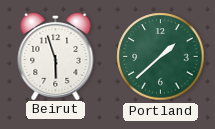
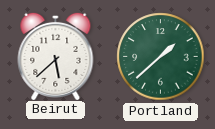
Beirut: 5:57 -> 5:38 (56, 55)
